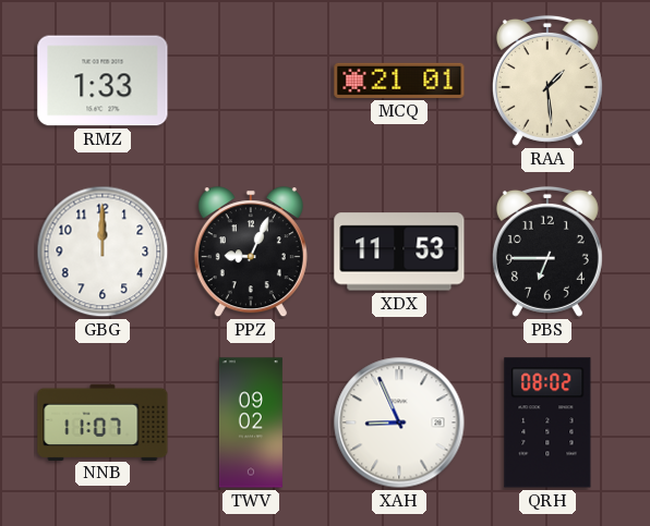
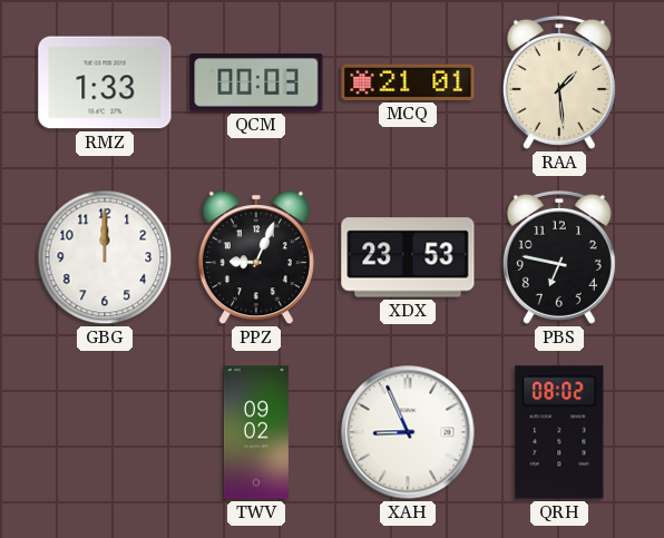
QCM: none -> 00:03 (256, 82)
XDX: 11:53 -> 23:53 (408, 257)
PBS: 6:45 -> 6:47 (559, 257)
NNB: 11:07 -> none (103, 421)
